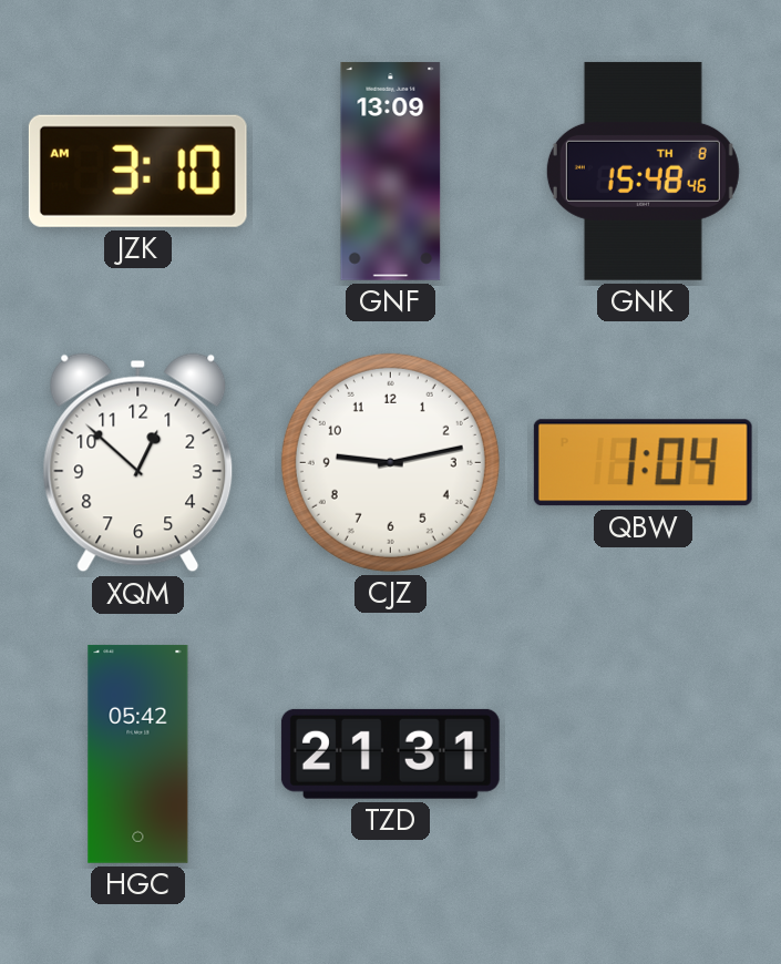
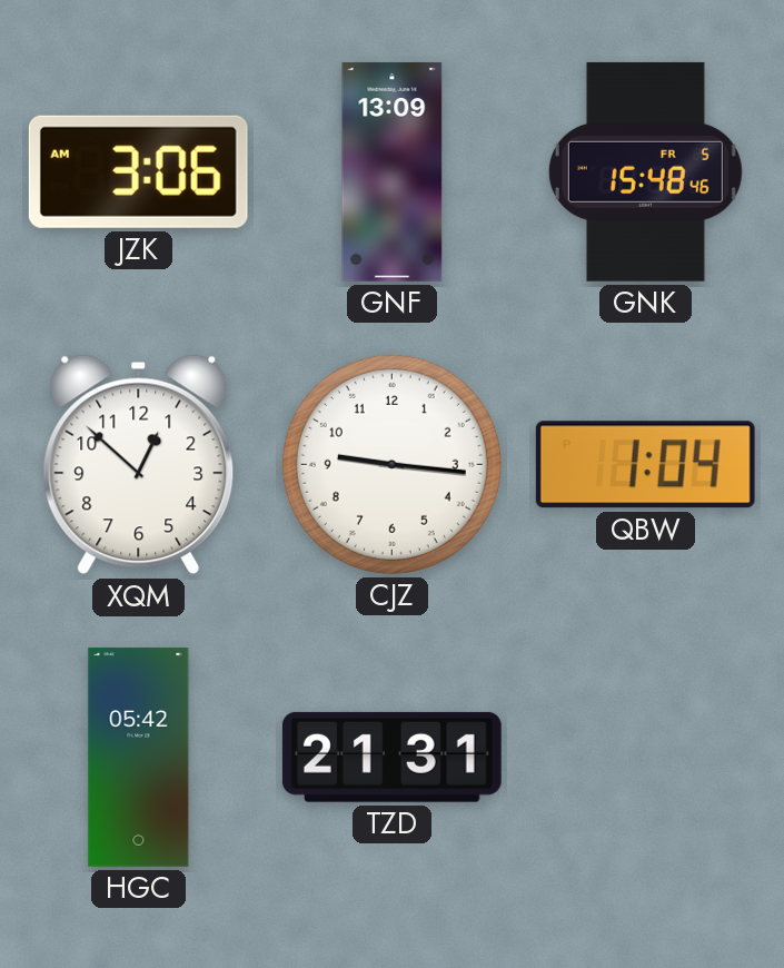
JZK: 3:10 -> 3:06 (138, 171)
GNK date: TH 8 -> FR 5 (645, 171)
CJZ: 9:13 -> 9:16 (391, 464)
